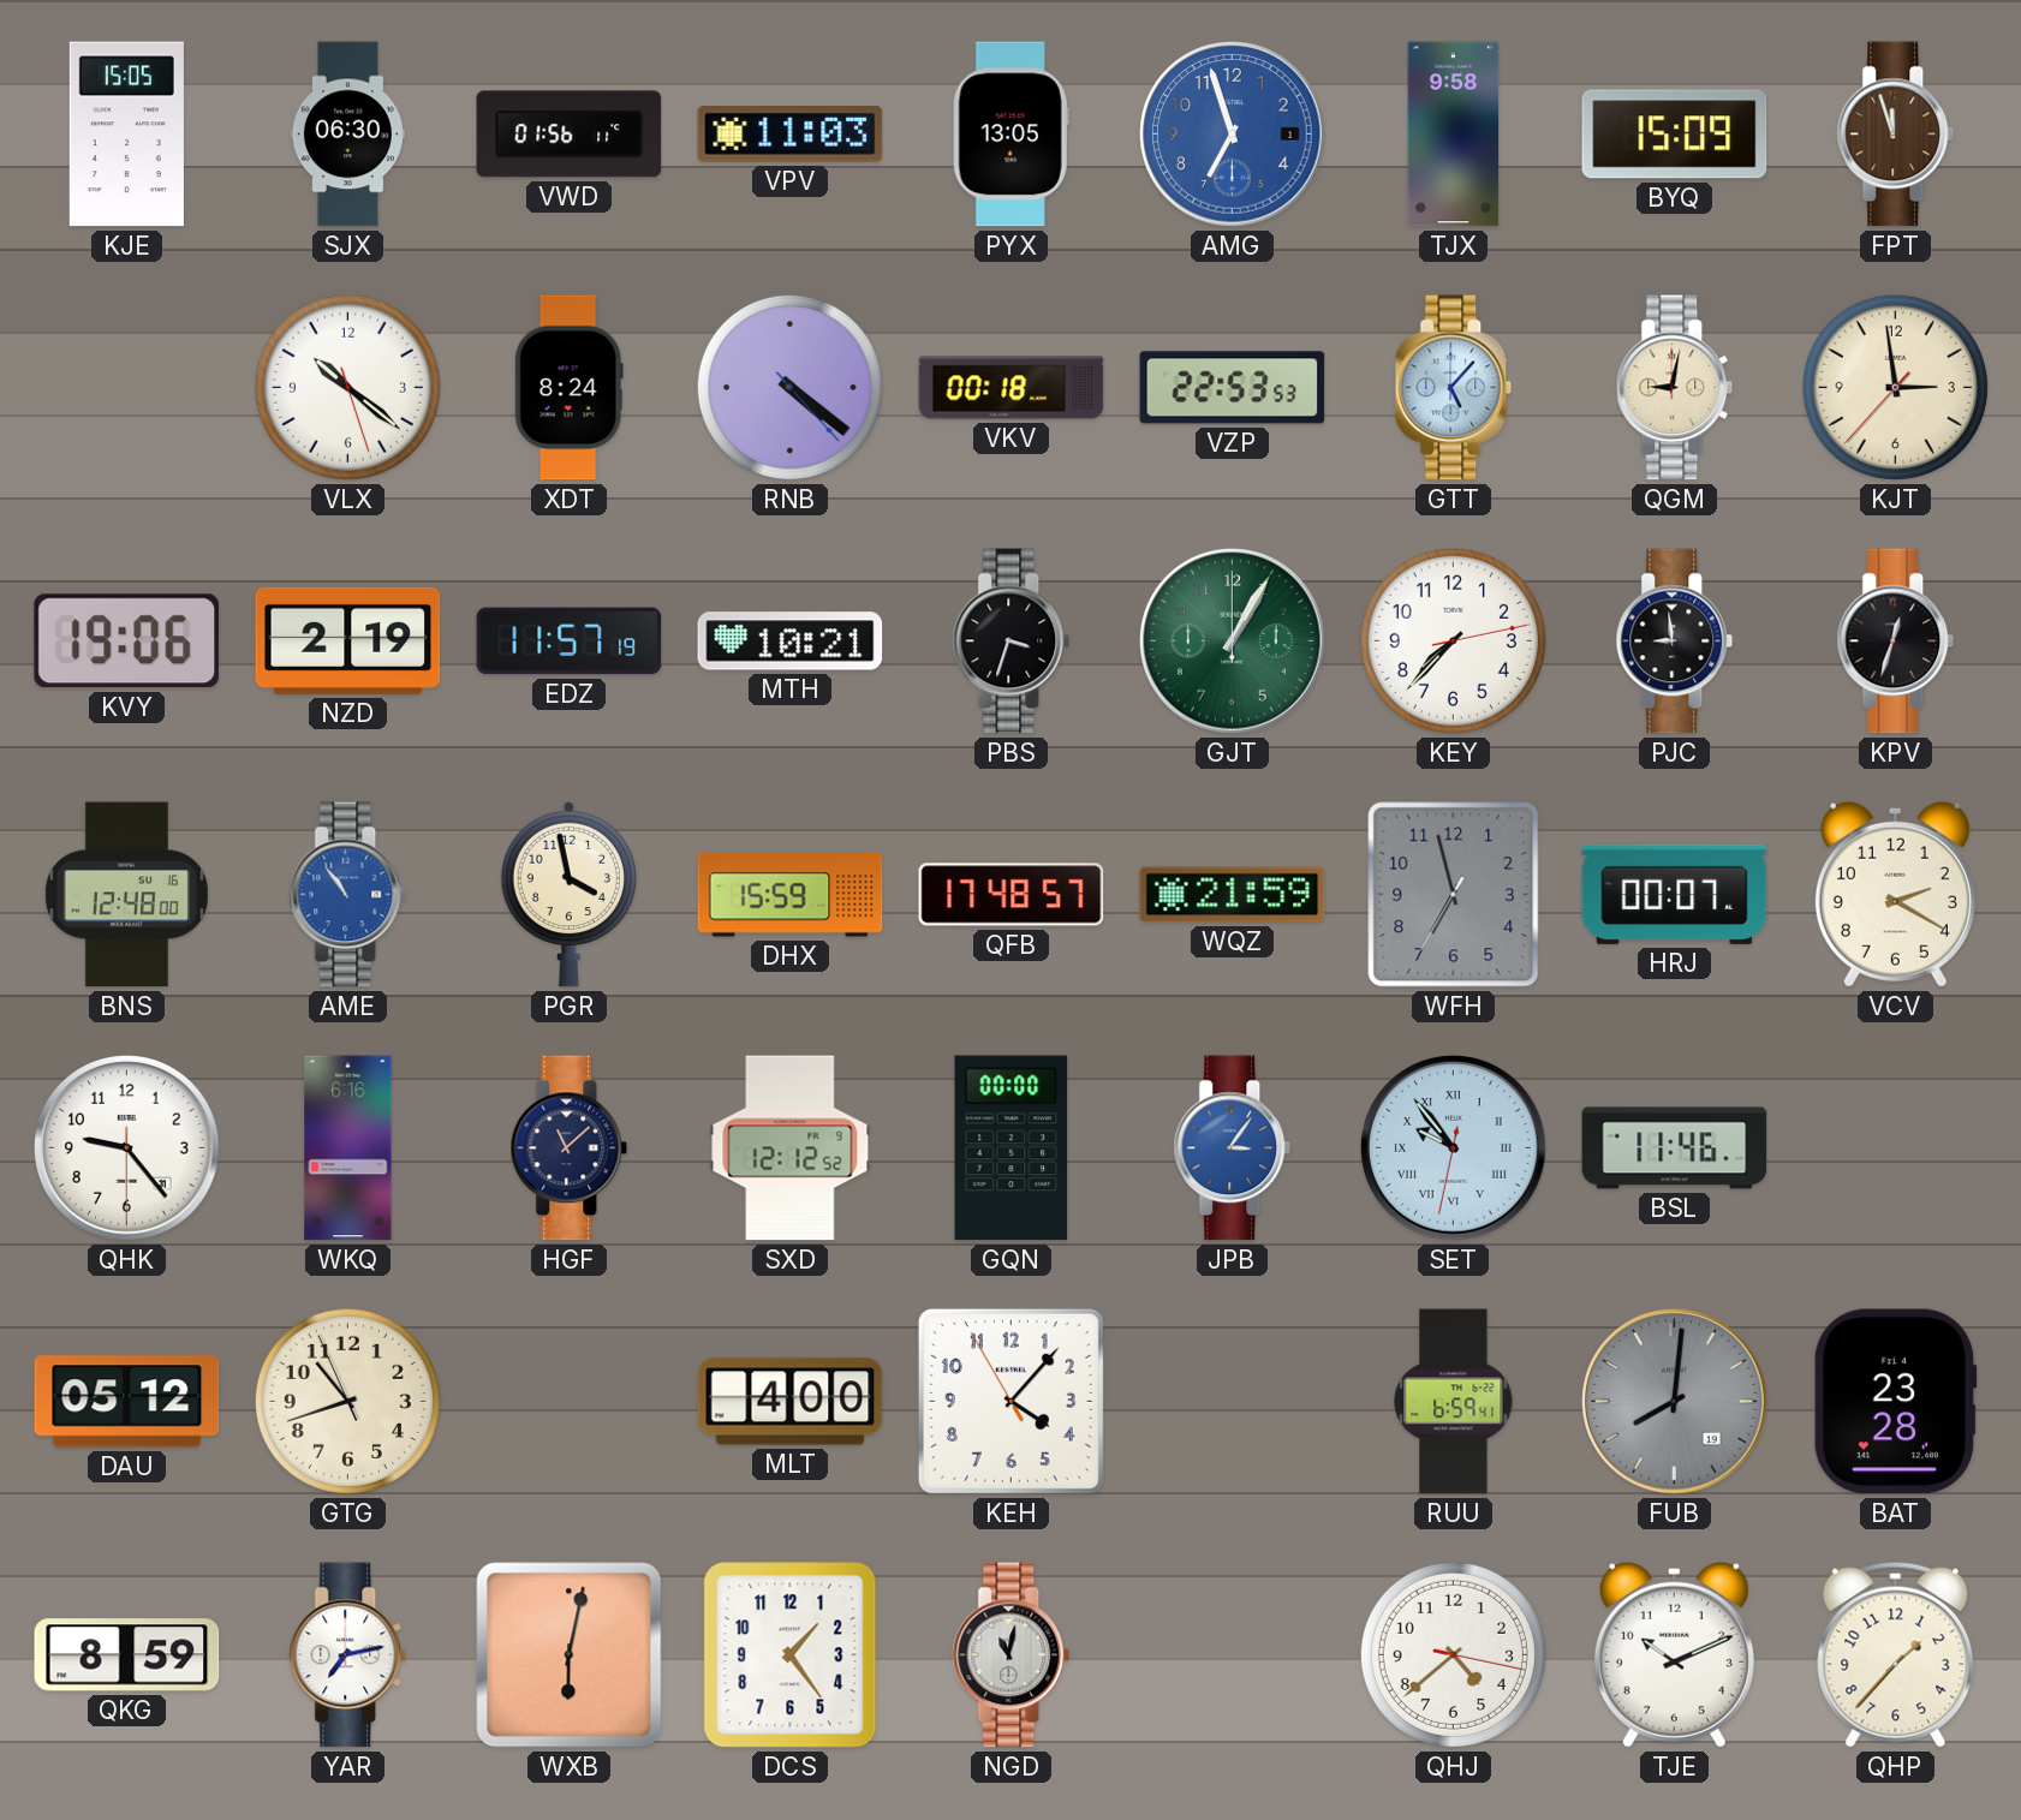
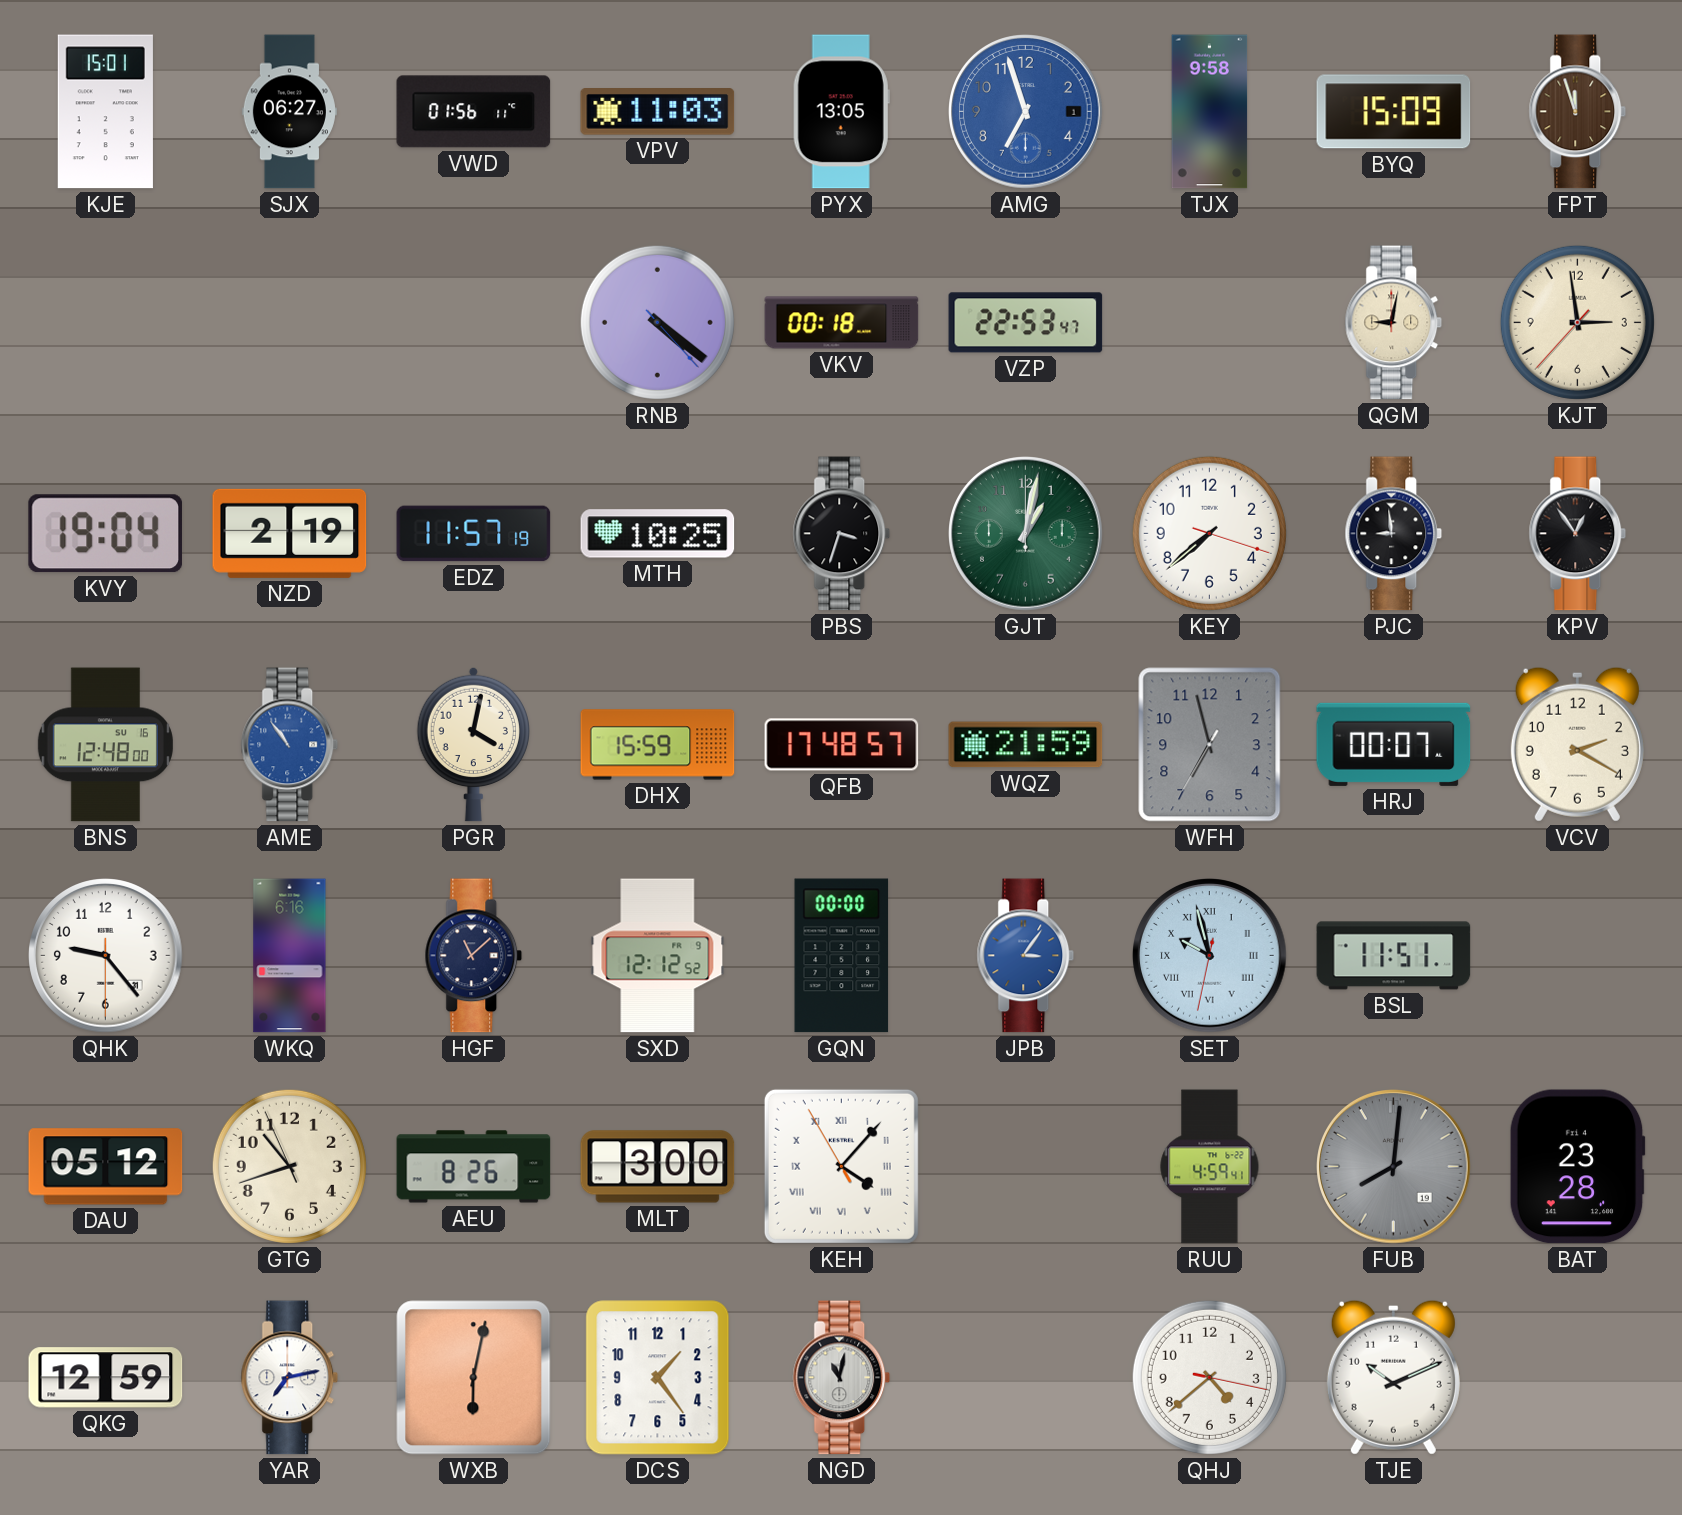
KJE: 15:05 -> 15:01 (105, 112)
SJX: 06:30 -> 06:27 (289, 112)
VLX: 10:21 -> none (347, 387)
XDT: 8:24 -> none (568, 388)
VZP: 22:53:53 -> 22:53:47 (1026, 323)
GTT: 5:07 -> none (1454, 388)
KVY: 19:06 -> 19:04 (105, 534)
MTH: 10:21 -> 10:25 (658, 534)
GJT: 1:05 -> 1:02 (1026, 534)
KEY: 7:37 -> 7:38 (1209, 533)
KPV: 12:33 -> 12:54 (1578, 534)
PGR: 3:58 -> 4:02 (473, 744)
SET: 9:53 -> 9:57 (1210, 956)
BSL: 11:46 -> 11:51 (1394, 956)
AEU: none -> 8:26 (474, 1167)
MLT: 4:00 -> 3:00 (658, 1167)
KEH numerals: Arabic -> Roman (841, 1166)
RUU: 6:59 -> 4:59 (1210, 1167)
QKG: 8:59 -> 12:59 (106, 1378)
QHP: 1:37 -> none (1896, 1654)
